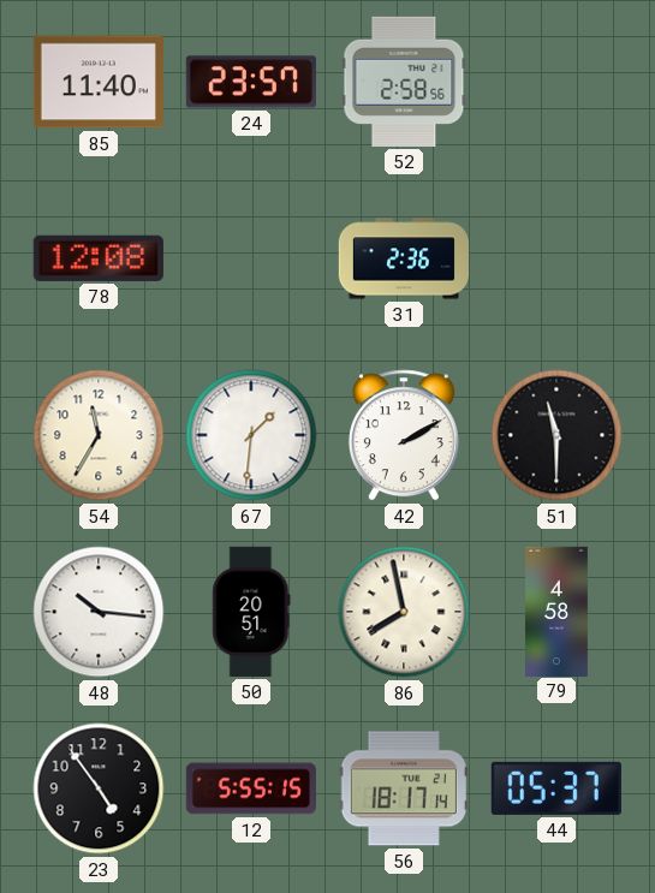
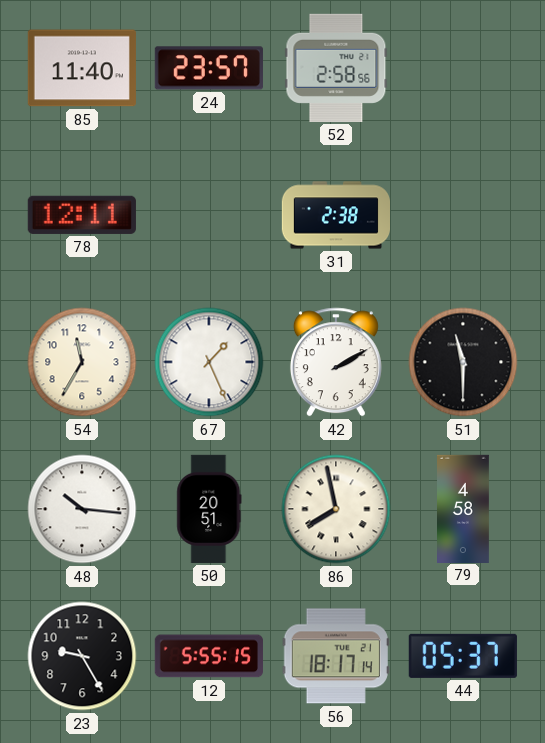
78: 12:08 -> 12:11 (82, 215)
31: 2:36 -> 2:38 (335, 215)
67: 1:31 -> 1:26 (209, 362)
23: 4:54 -> 9:25 (82, 656)
